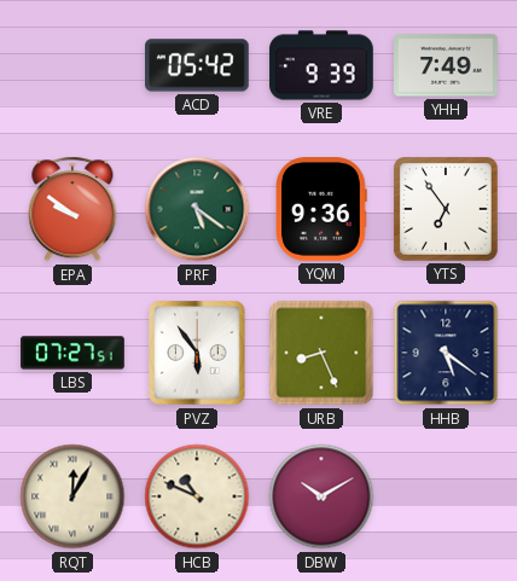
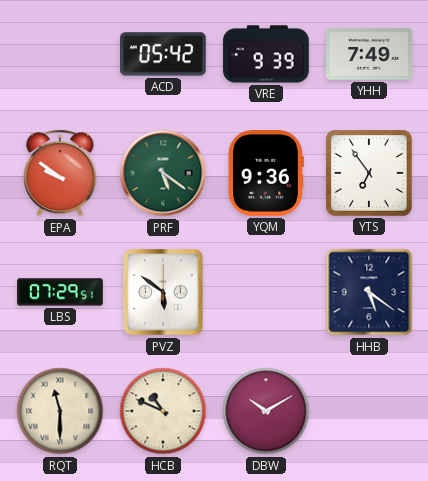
LBS: 07:27 -> 07:29 (60, 292)
PVZ: 5:54 -> 5:51 (163, 292)
URB: 8:26 -> none (321, 353)
RQT: 12:05 -> 11:30 (60, 411)
